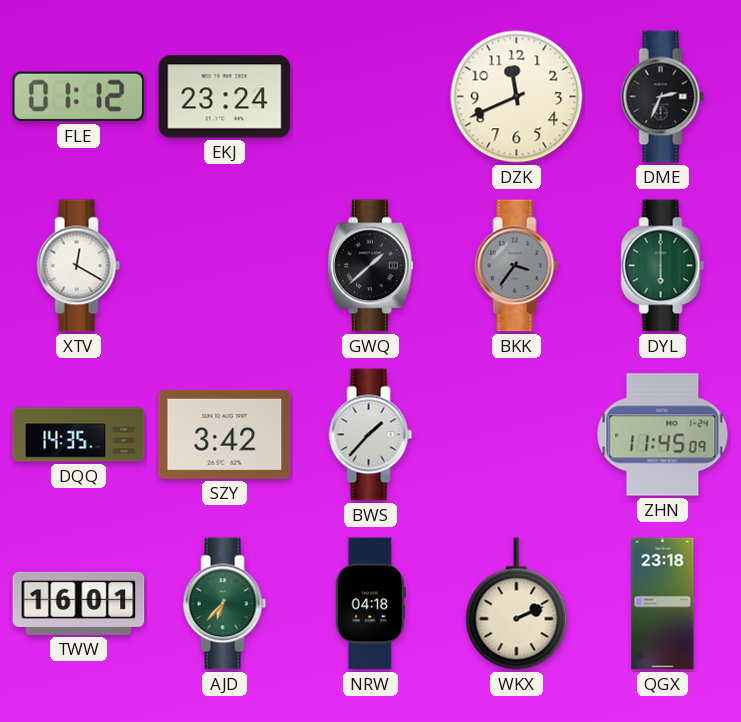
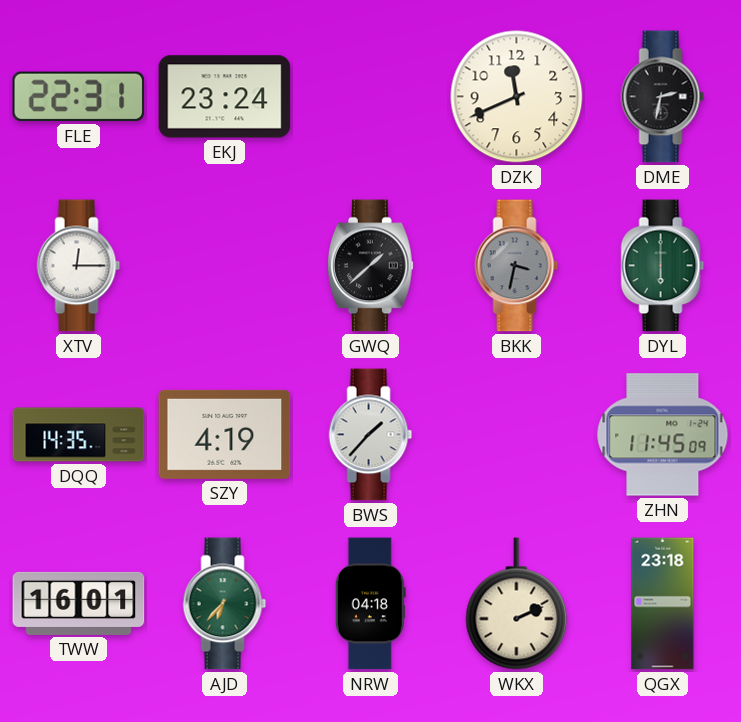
FLE: 01:12 -> 22:31 (79, 97)
DME: 2:34 -> 2:32 (663, 97)
XTV: 12:20 -> 12:15 (79, 266)
BKK: 3:36 -> 3:32 (517, 266)
SZY: 3:42 -> 4:19 (225, 434)
